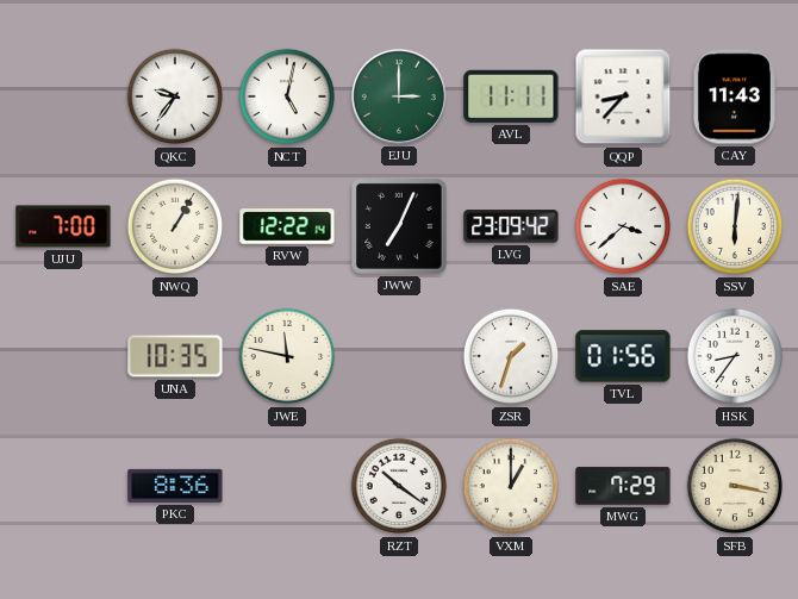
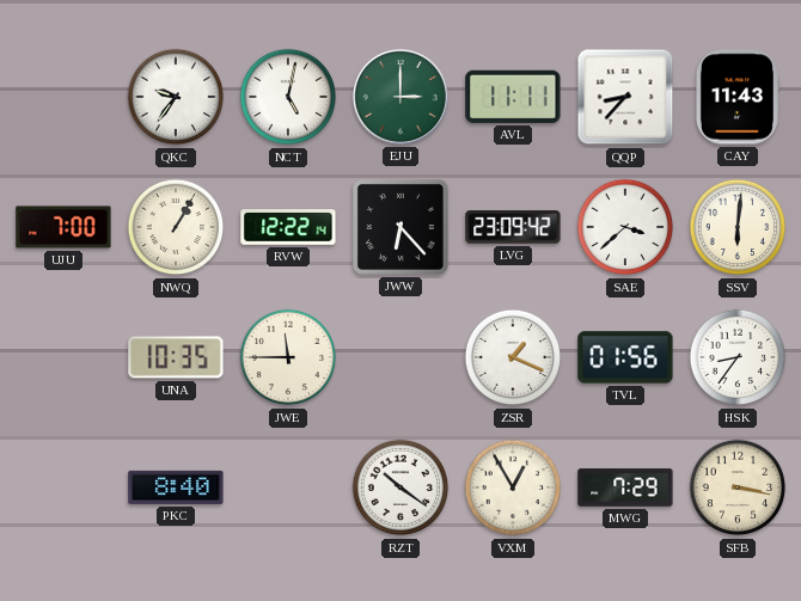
JWW: 7:04 -> 6:23 (402, 228)
JWE: 11:47 -> 11:45 (288, 357)
ZSR: 1:33 -> 1:19 (513, 357)
PKC: 8:36 -> 8:40 (176, 487)
VXM: 1:00 -> 12:55 (513, 487)
